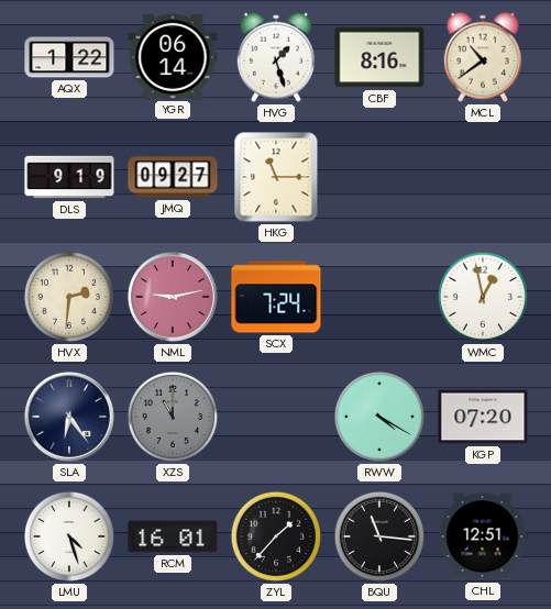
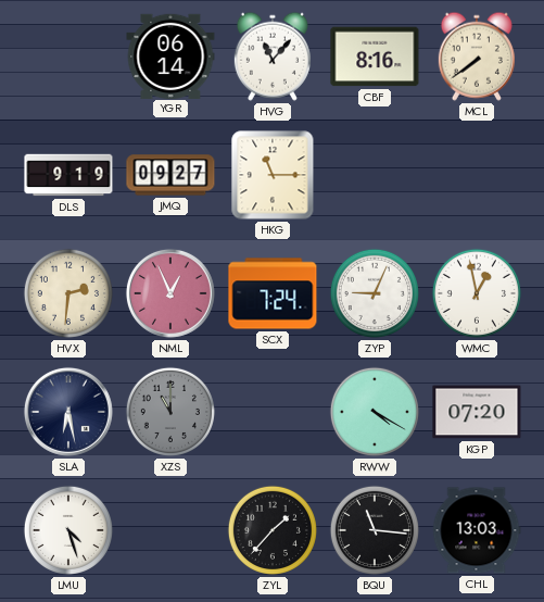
AQX: 1:22 -> none (69, 57)
HVG: 1:27 -> 11:07 (273, 57)
MCL: 10:39 -> 7:39 (477, 57)
NML: 9:13 -> 12:56 (170, 293)
ZYP: none -> 9:04 (375, 293)
SLA: 6:24 -> 6:28 (68, 412)
RCM: 16:01 -> none (173, 536)
CHL: 12:51 -> 13:03 (477, 530)
